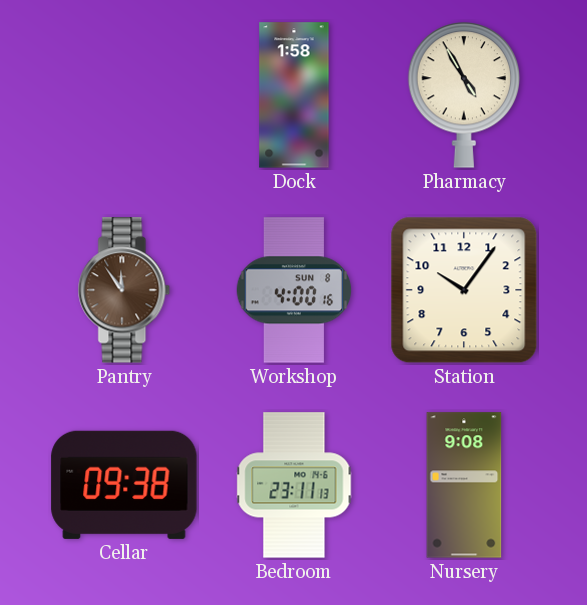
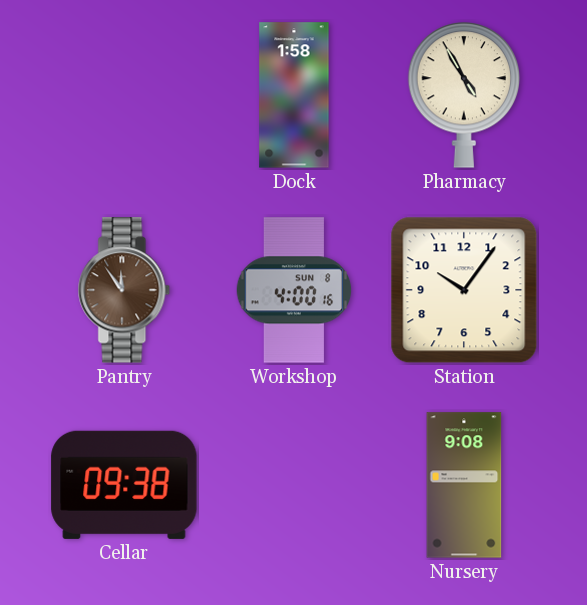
Bedroom: 23:11 -> none (294, 485)
